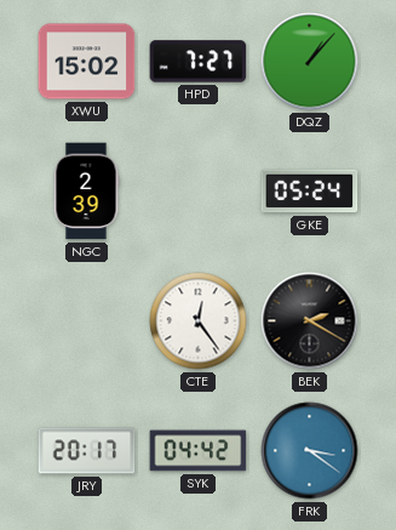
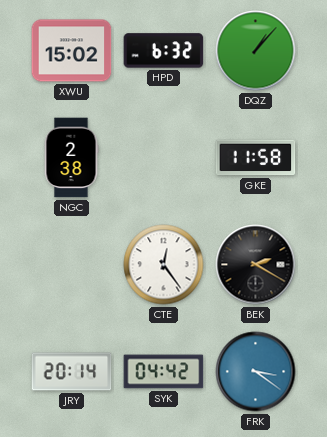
HPD: 7:27 -> 6:32 (164, 51)
NGC: 2:39 -> 2:38 (71, 158)
GKE: 05:24 -> 11:58 (256, 158)
JRY: 20:17 -> 20:14 (72, 372)
